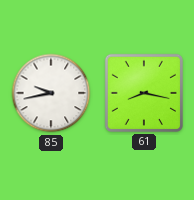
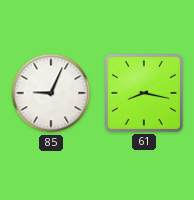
85: 9:43 -> 9:04 (51, 93)
